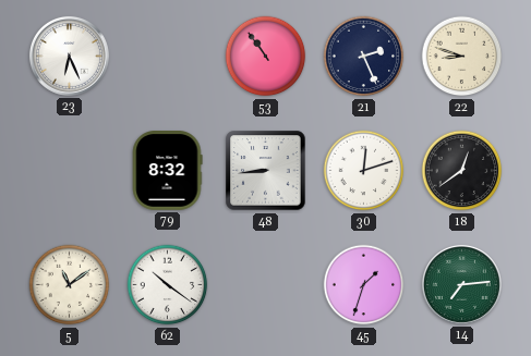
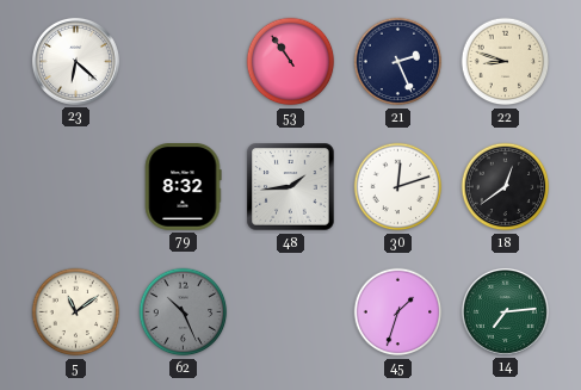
23: 6:26 -> 6:22 (75, 61)
48: 8:44 -> 1:44 (291, 187)
62: 10:21 -> 10:26 (184, 312)
62 dial: white -> grey (184, 312)
